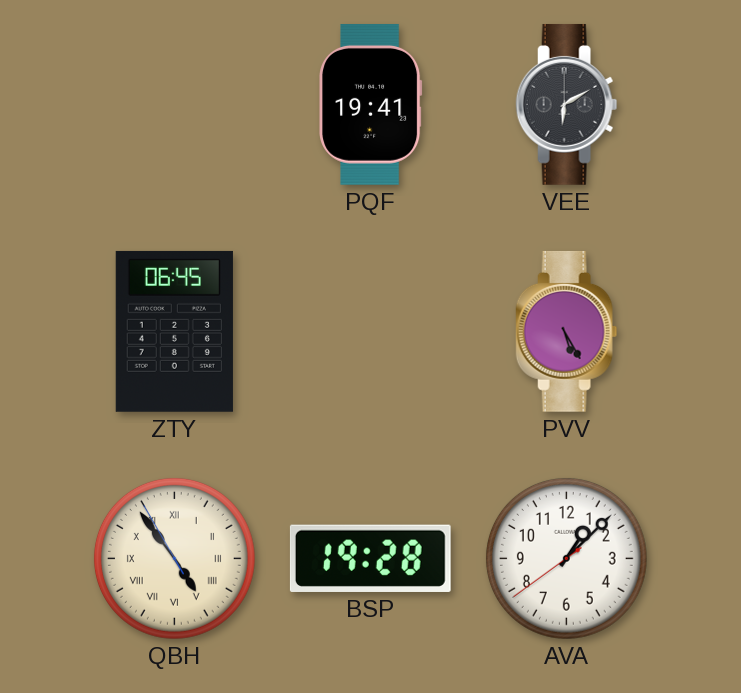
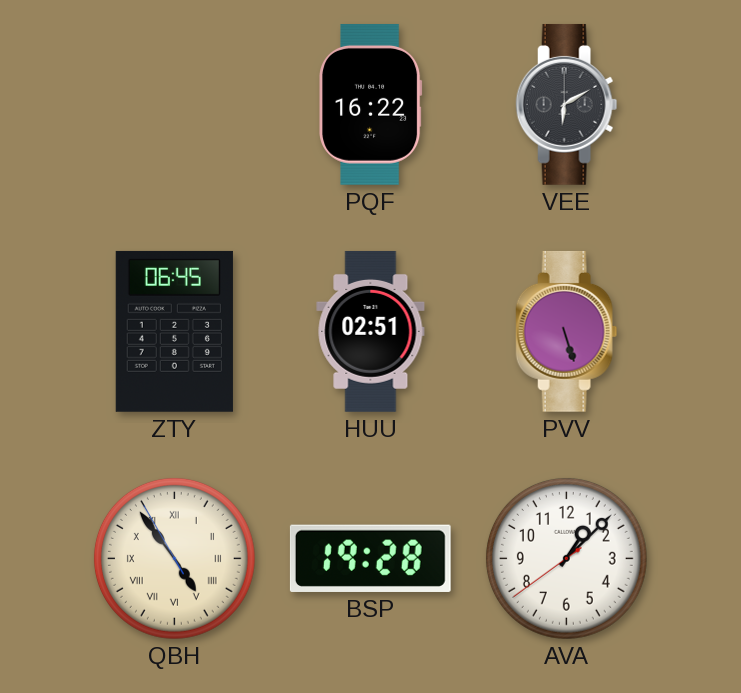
PQF: 19:41 -> 16:22 (371, 104)
HUU: none -> 02:51 (371, 331)
PVV: 5:25 -> 5:27 (567, 331)
